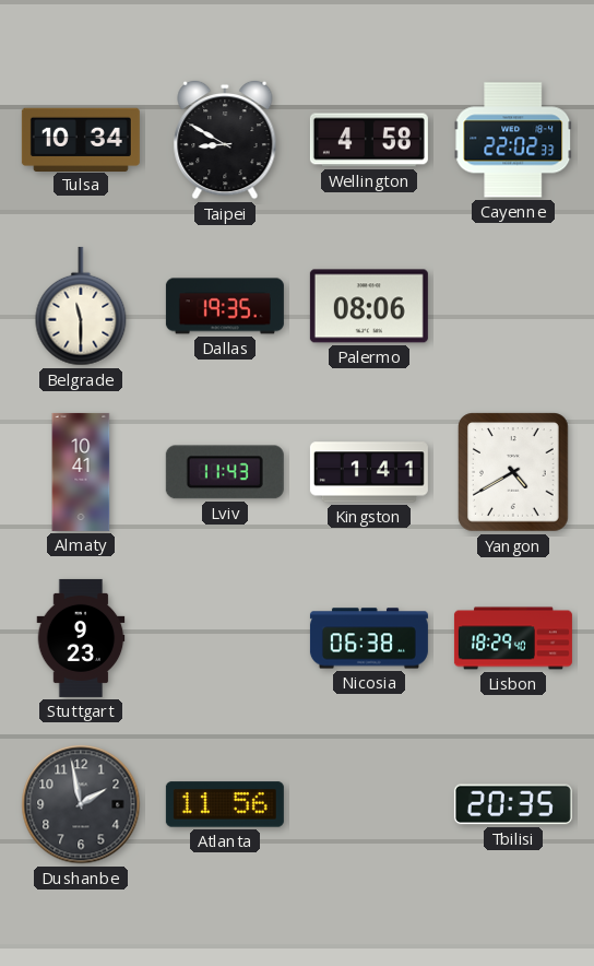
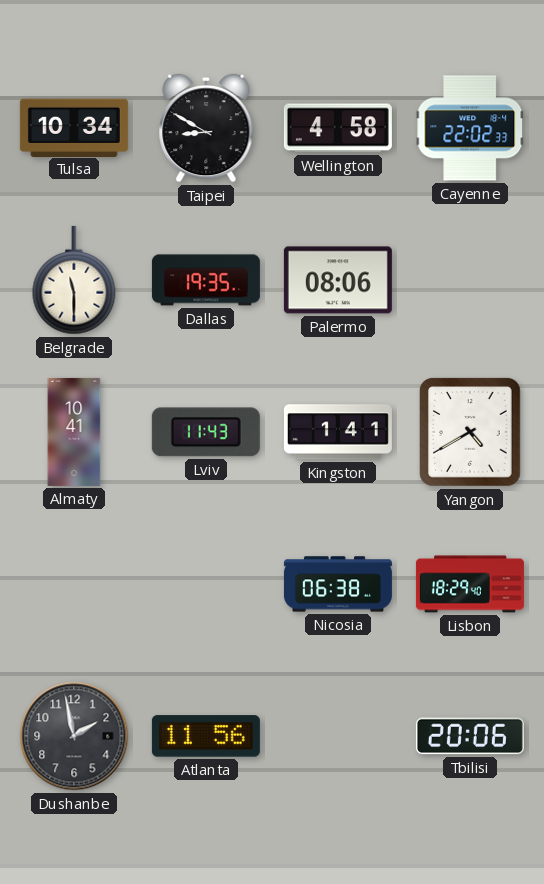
Stuttgart: 9:23 -> none (81, 638)
Tbilisi: 20:35 -> 20:06 (470, 736)
